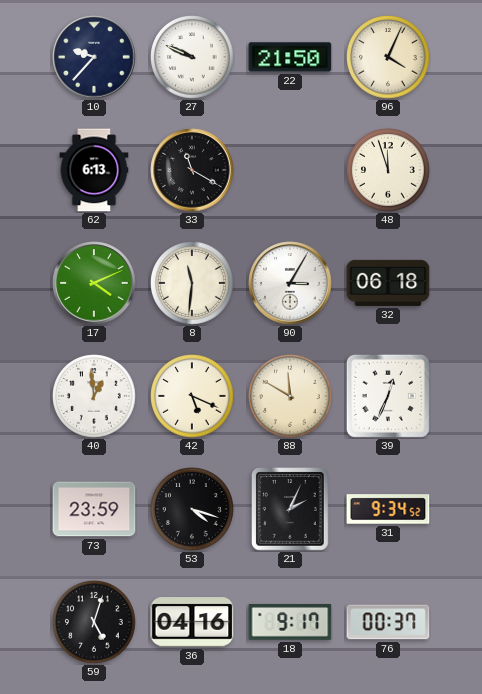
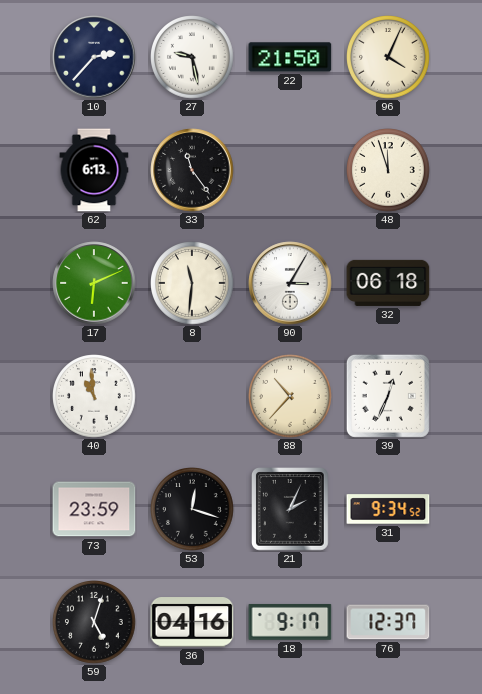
10: 9:37 -> 2:37 (94, 57)
27: 9:49 -> 9:28 (192, 57)
33: 11:20 -> 11:24 (192, 170)
17: 4:11 -> 6:11 (94, 283)
40: 12:59 -> 10:59 (94, 396)
42: 5:19 -> none (192, 396)
88: 11:50 -> 10:37 (290, 396)
53: 4:18 -> 12:18 (192, 509)
76: 00:37 -> 12:37 (388, 622)
